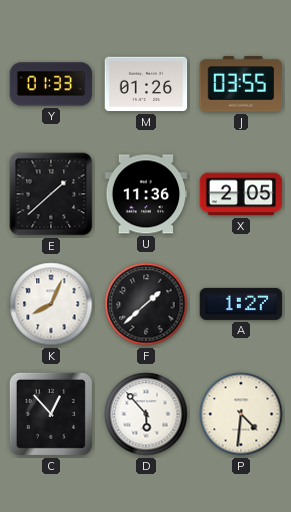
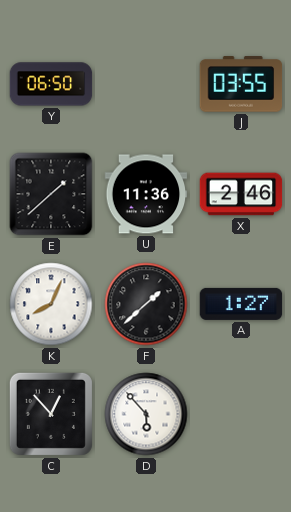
Y: 01:33 -> 06:50 (51, 84)
M: 01:26 -> none (146, 84)
X: 2:05 -> 2:46 (241, 194)
P: 4:31 -> none (241, 414)
